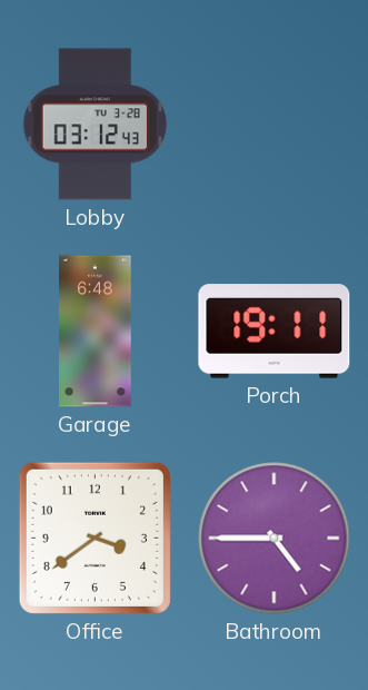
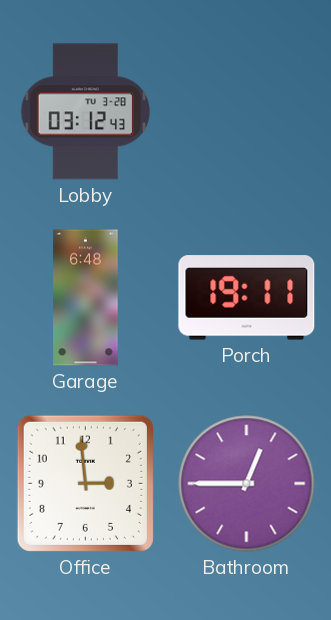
Office: 3:39 -> 2:59 (85, 483)
Bathroom: 4:45 -> 12:45 (247, 484)
